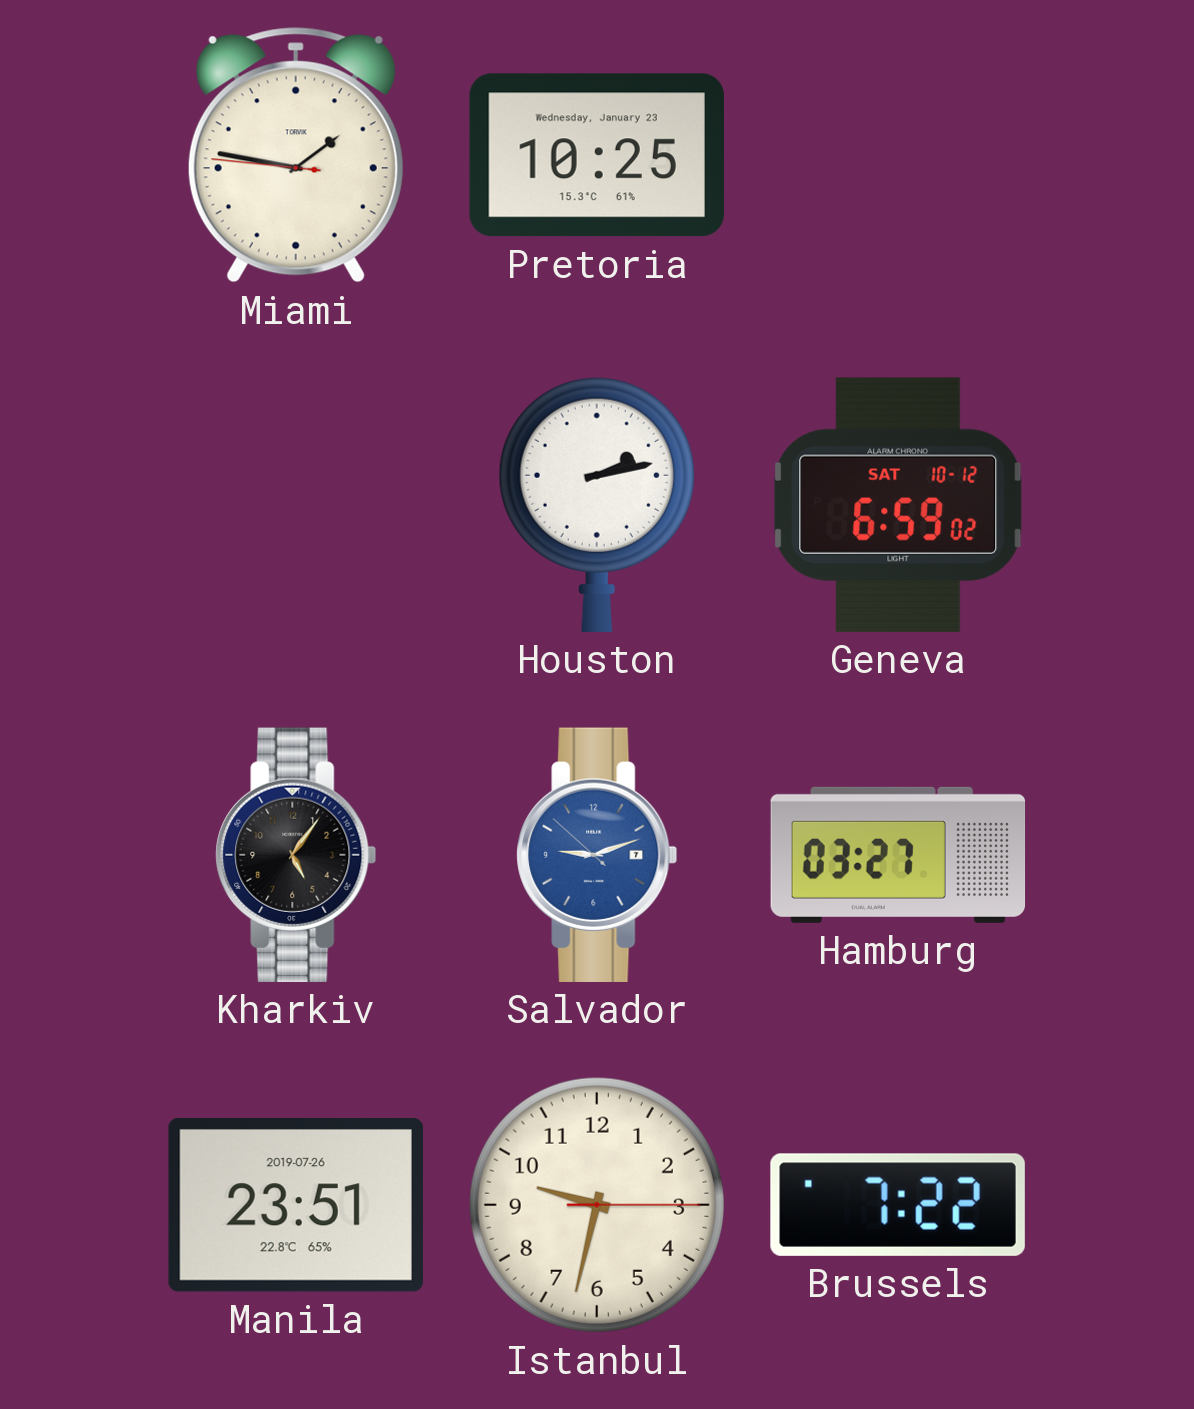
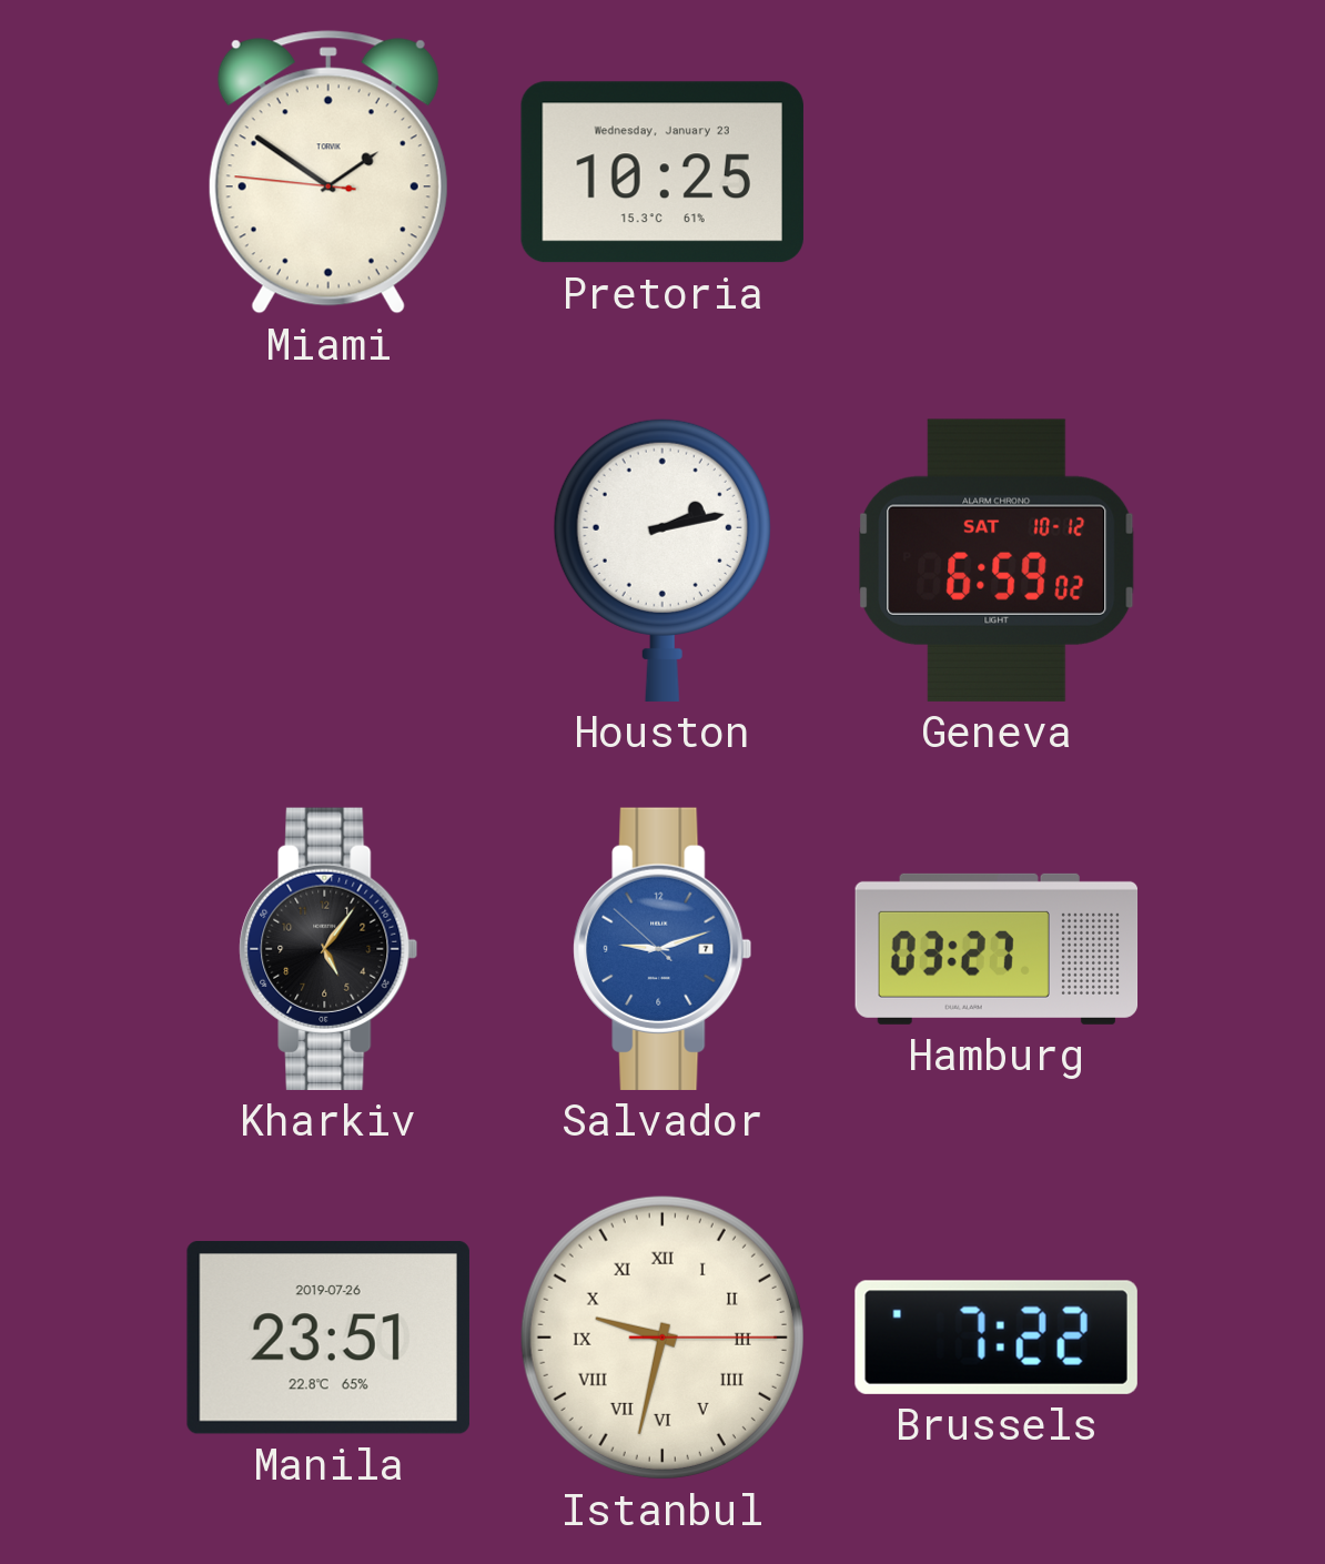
Miami: 1:46 -> 1:50 (328, 172)
Istanbul numerals: Arabic -> Roman (662, 1338)
